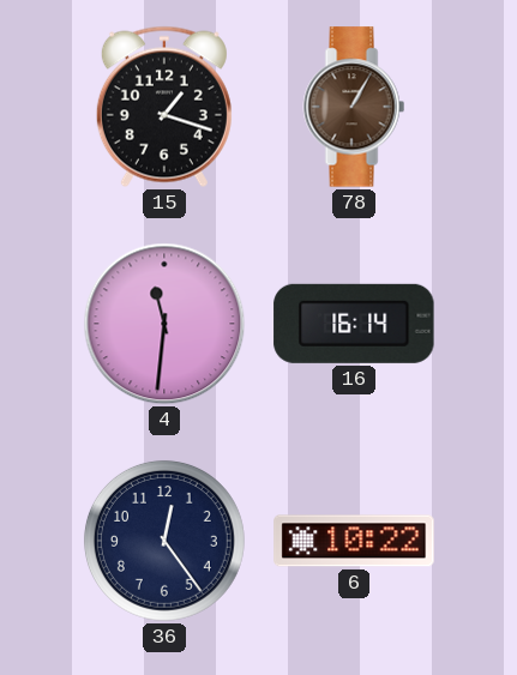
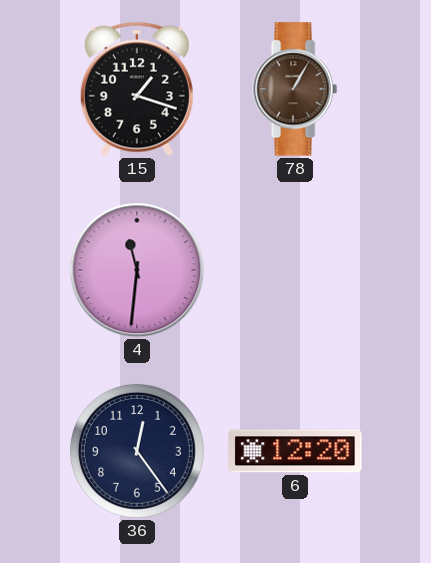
16: 16:14 -> none (354, 324)
6: 10:22 -> 12:20 (295, 451)
